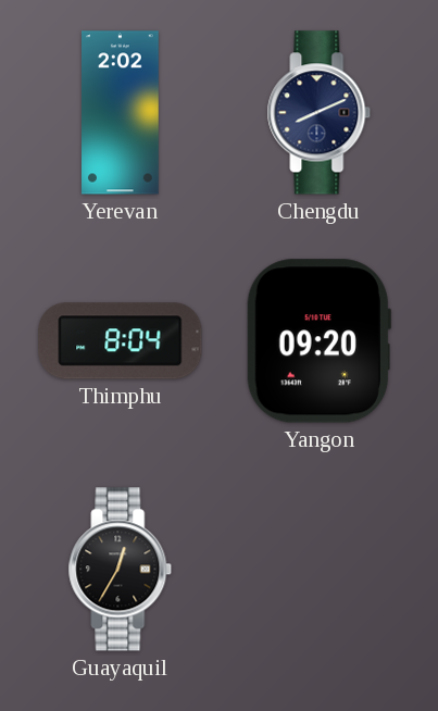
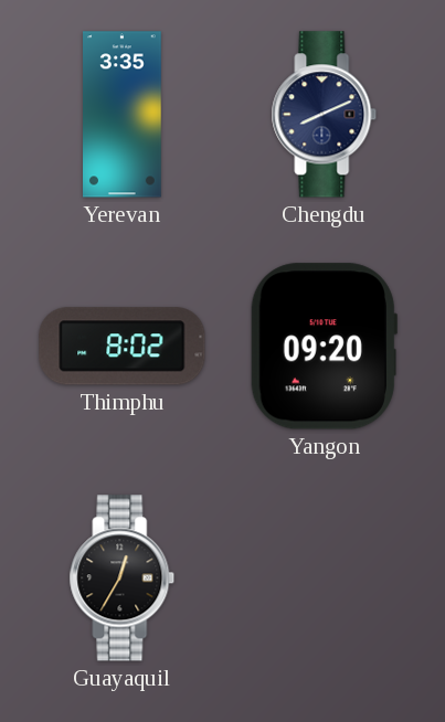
Yerevan: 2:02 -> 3:35 (123, 115)
Thimphu: 8:04 -> 8:02 (123, 347)
